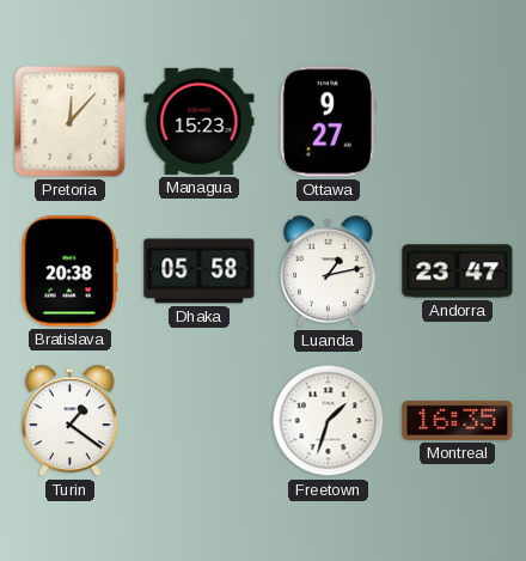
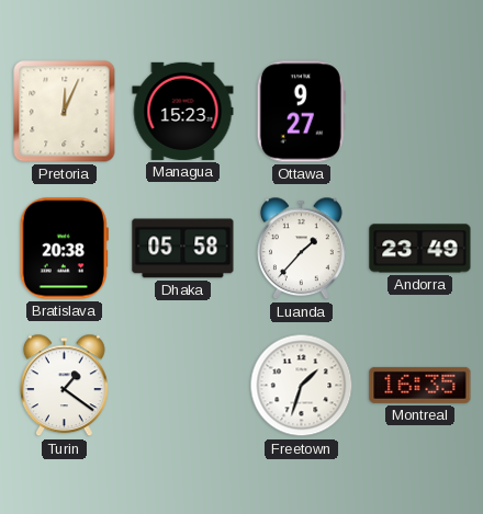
Pretoria: 12:07 -> 12:04 (65, 112)
Luanda: 1:13 -> 1:37 (302, 249)
Andorra: 23:47 -> 23:49 (420, 249)
